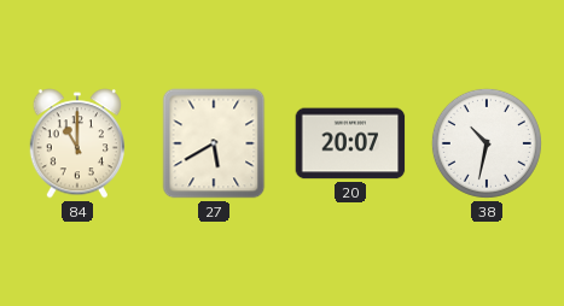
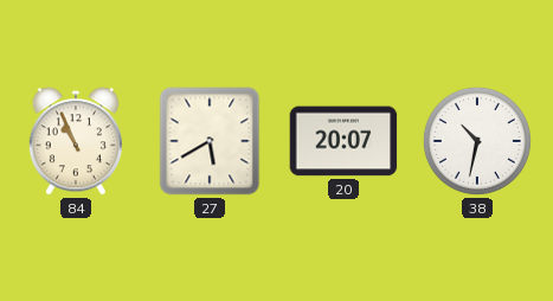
84: 11:00 -> 10:56 (75, 141)
